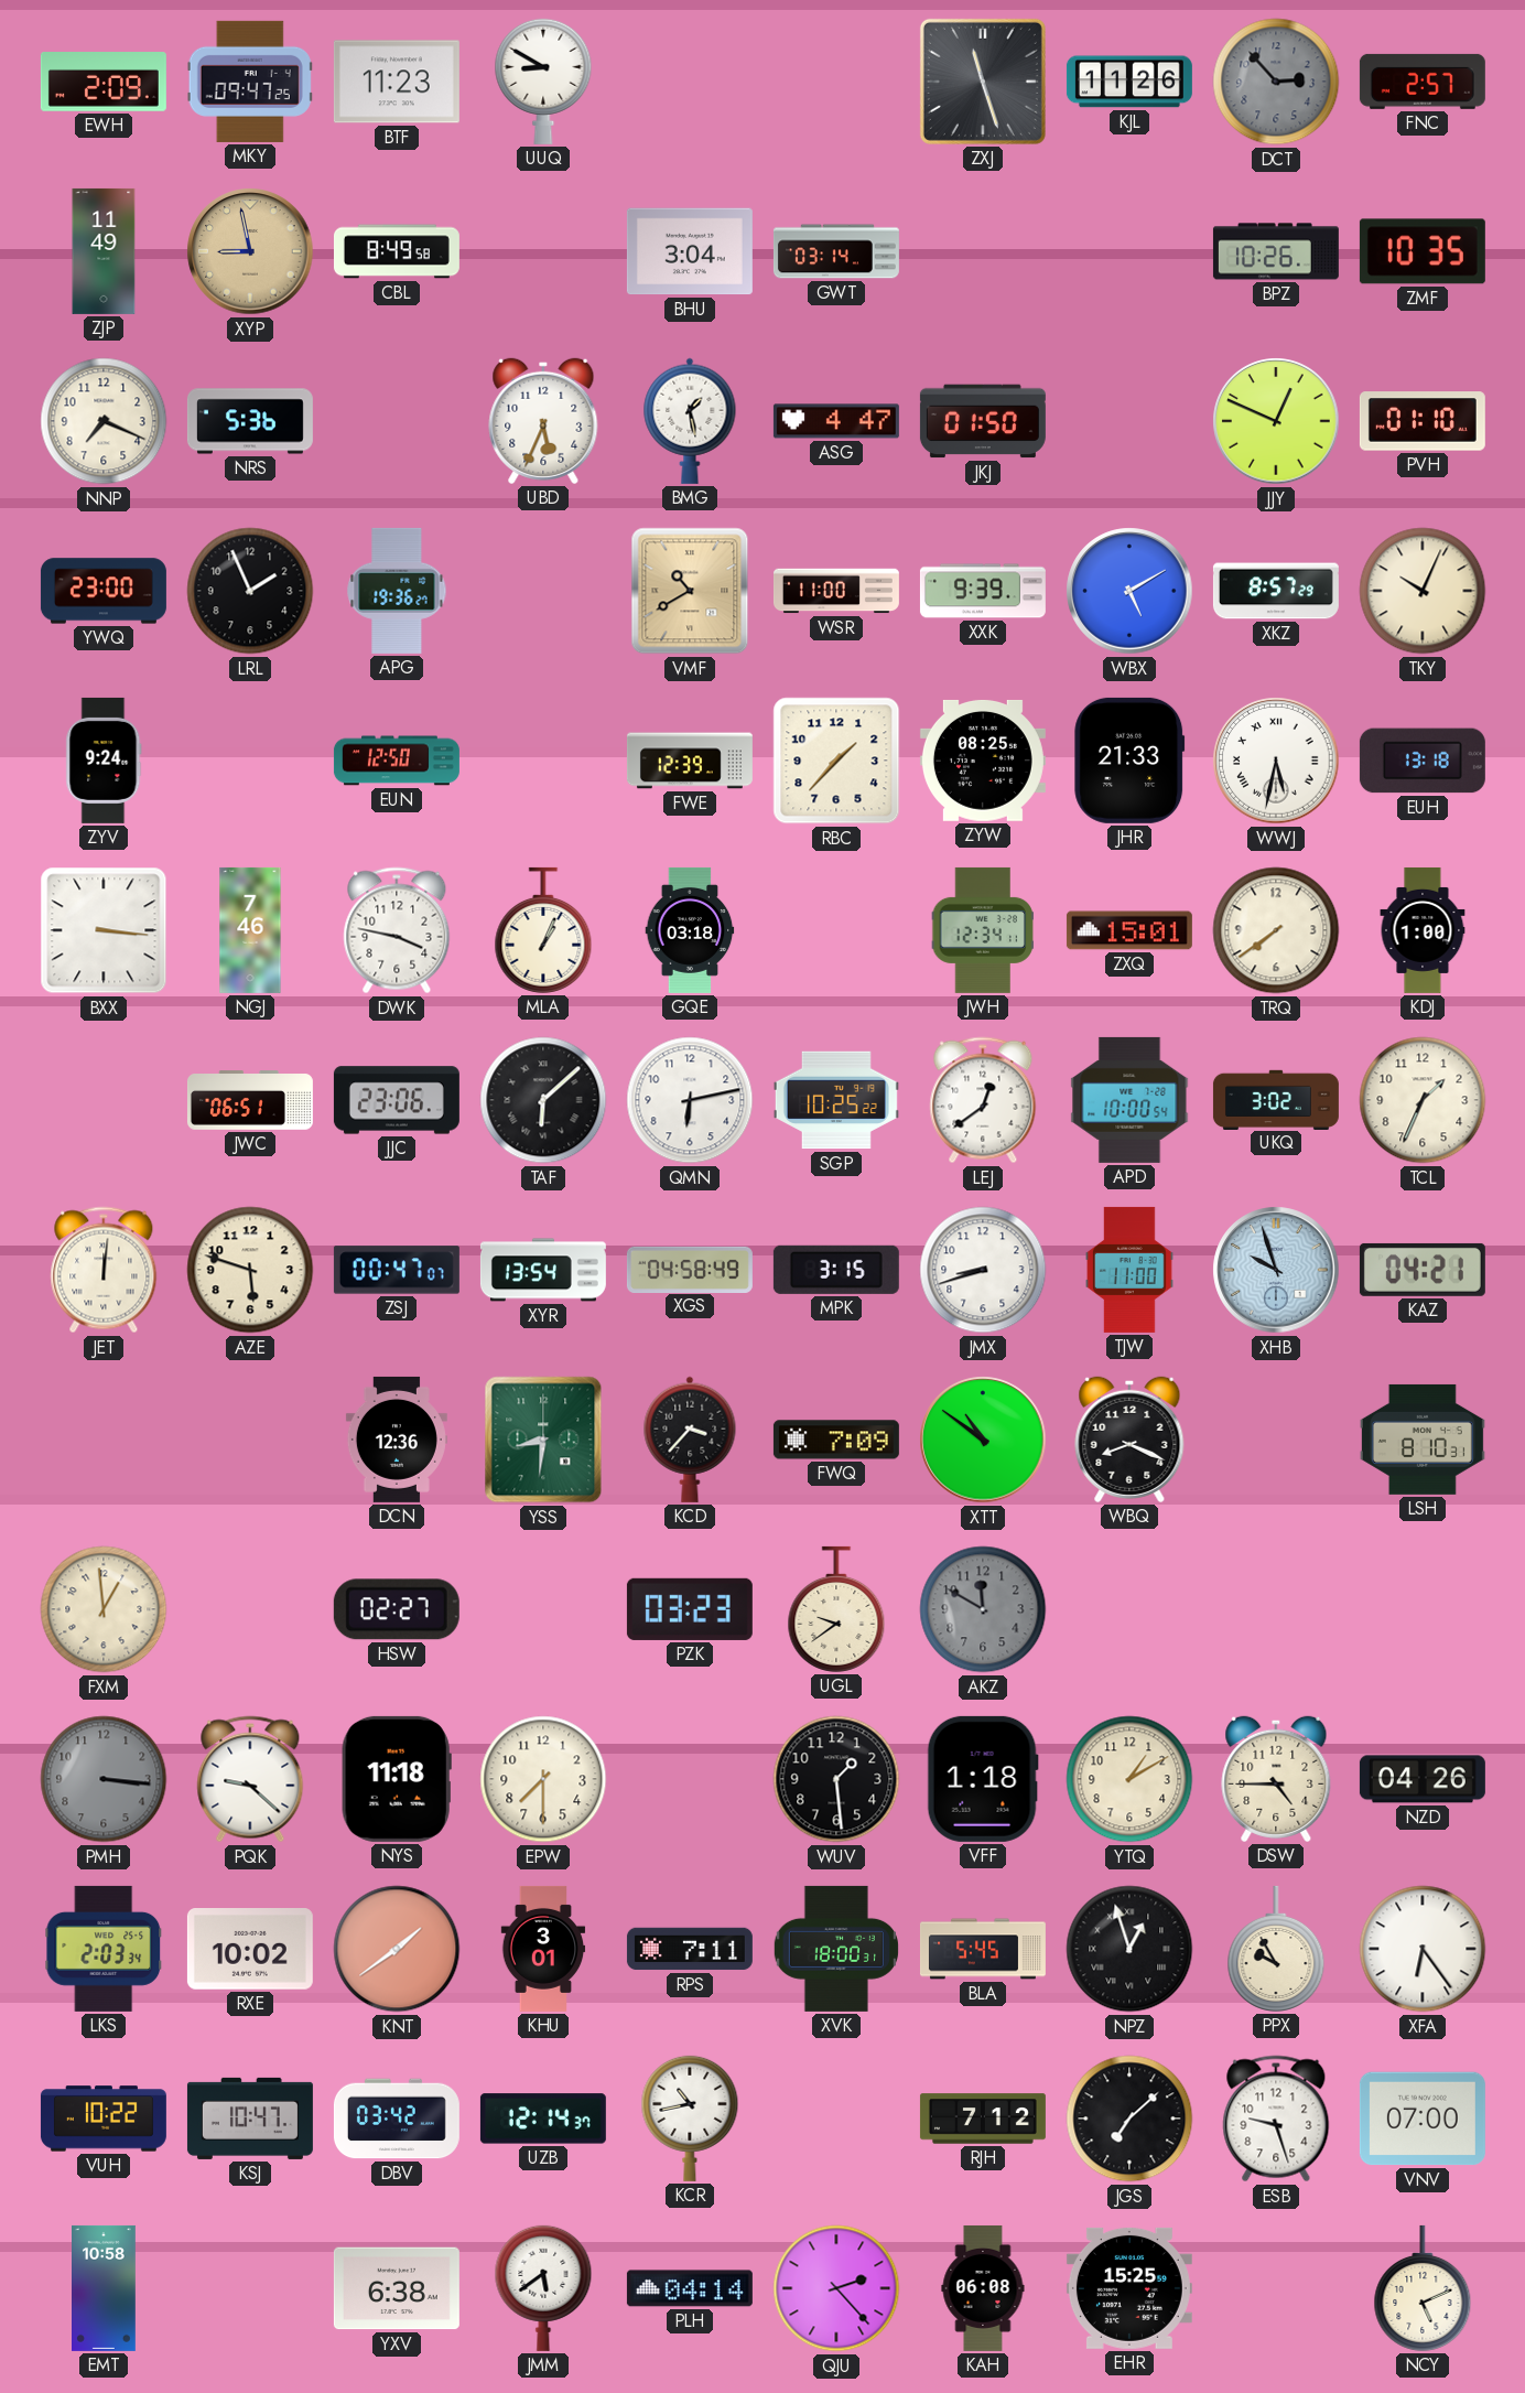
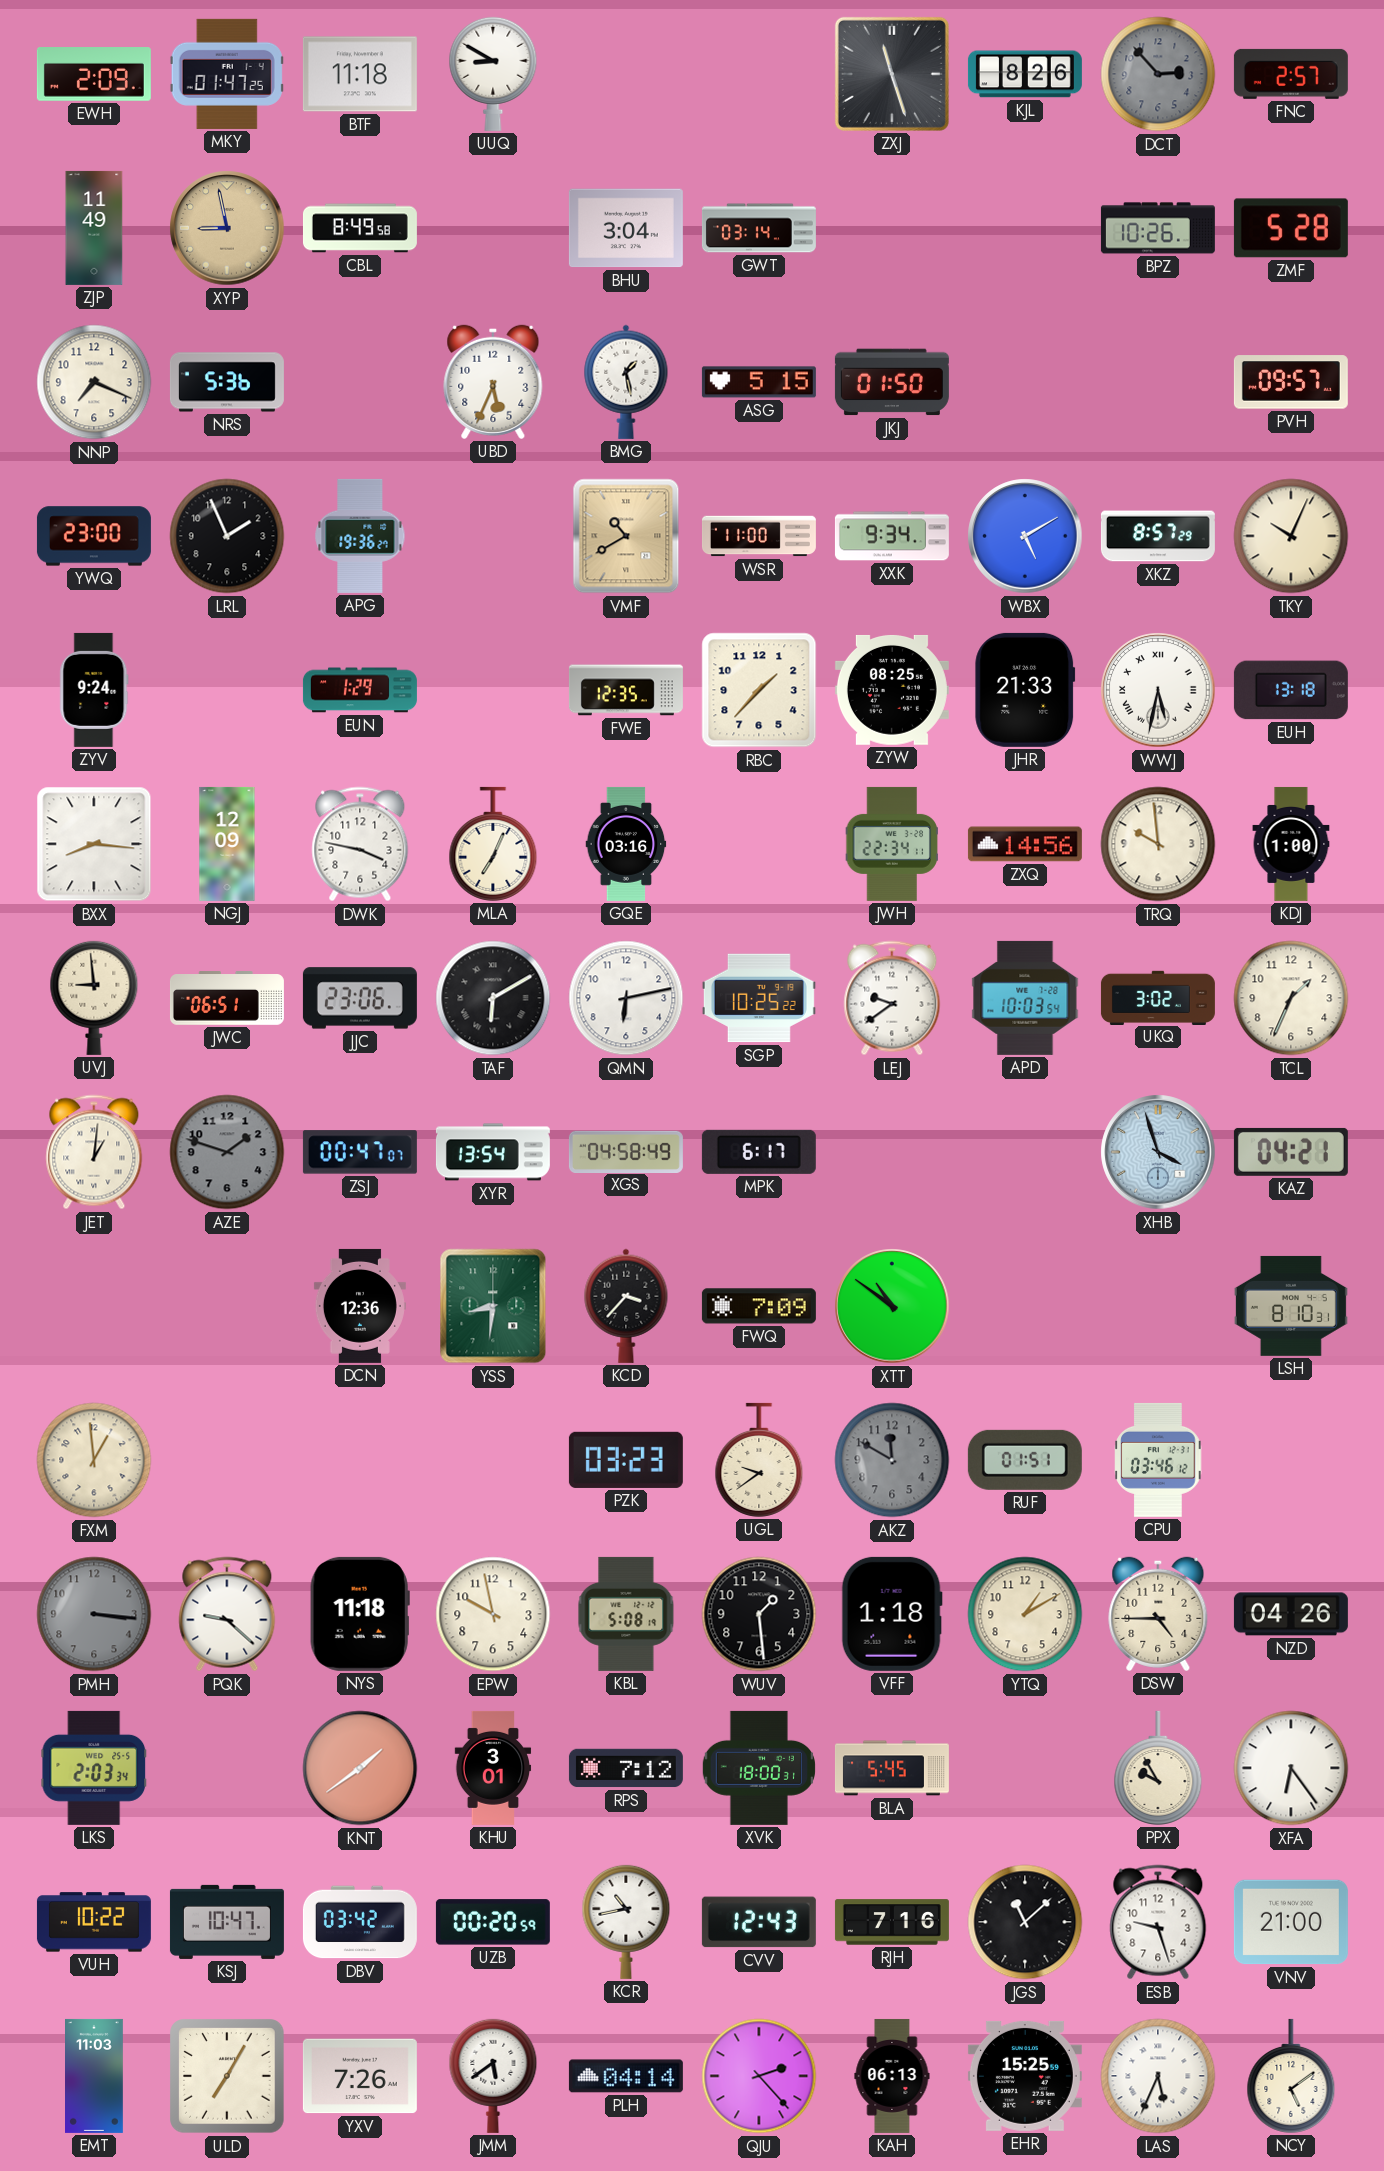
MKY: 09:47 -> 01:47 (227, 74)
BTF: 11:23 -> 11:18 (360, 74)
KJL: 11:26 -> 8:26 (1025, 74)
ZMF: 10:35 -> 5:28 (1291, 228)
ASG: 4:47 -> 5:15 (759, 382)
JJY: 12:49 -> none (1276, 421)
PVH: 01:10 -> 09:57 (1291, 382)
XXK: 9:39 -> 9:34 (892, 536)
EUN: 12:50 -> 1:29 (360, 690)
FWE: 12:39 -> 12:35 (626, 690)
BXX: 3:16 -> 8:16 (94, 844)
NGJ: 7:46 -> 12:09 (227, 844)
MLA: 1:04 -> 7:04 (493, 844)
GQE: 03:18 -> 03:16 (626, 844)
JWH: 12:34 -> 22:34 (891, 844)
ZXQ: 15:01 -> 14:56 (1025, 844)
TRQ: 7:39 -> 9:59 (1158, 844)
UVJ: none -> 8:59 (94, 998)
TAF: 6:08 -> 6:10 (493, 998)
LEJ: 12:39 -> 9:39 (892, 998)
APD: 10:00 -> 10:03 (1025, 998)
JET: 12:01 -> 1:01 (94, 1152)
AZE: 5:48 -> 1:48 (227, 1152)
AZE dial: cream -> grey (227, 1152)
MPK: 3:15 -> 6:17 (759, 1152)
JMX: 8:42 -> none (983, 1270)
TJW: 11:00 -> none (1129, 1270)
XHB: 9:57 -> 3:57 (1158, 1152)
WBQ: 8:19 -> none (1129, 1440)
HSW: 02:27 -> none (397, 1609)
RUF: none -> 01:51 (1025, 1460)
CPU: none -> 03:46 (1158, 1460)
EPW: 7:30 -> 9:58 (493, 1614)
KBL: none -> 5:08 (626, 1614)
RXE: 10:02 -> none (250, 1950)
RPS: 7:11 -> 7:12 (626, 1768)
NPZ: 12:57 -> none (1129, 1949)
UZB: 12:14 -> 00:20 (493, 1922)
CVV: none -> 12:43 (759, 1922)
RJH: 7:12 -> 7:16 (892, 1922)
JGS: 7:08 -> 11:08 (1025, 1922)
VNV: 07:00 -> 21:00 (1291, 1922)
EMT: 10:58 -> 11:03 (95, 2076)
ULD: none -> 7:05 (227, 2076)
YXV: 6:38 -> 7:26 (360, 2076)
KAH: 06:08 -> 06:13 (892, 2076)
LAS: none -> 5:34 (1158, 2076)
NCY: 5:11 -> 5:09 (1291, 2076)
